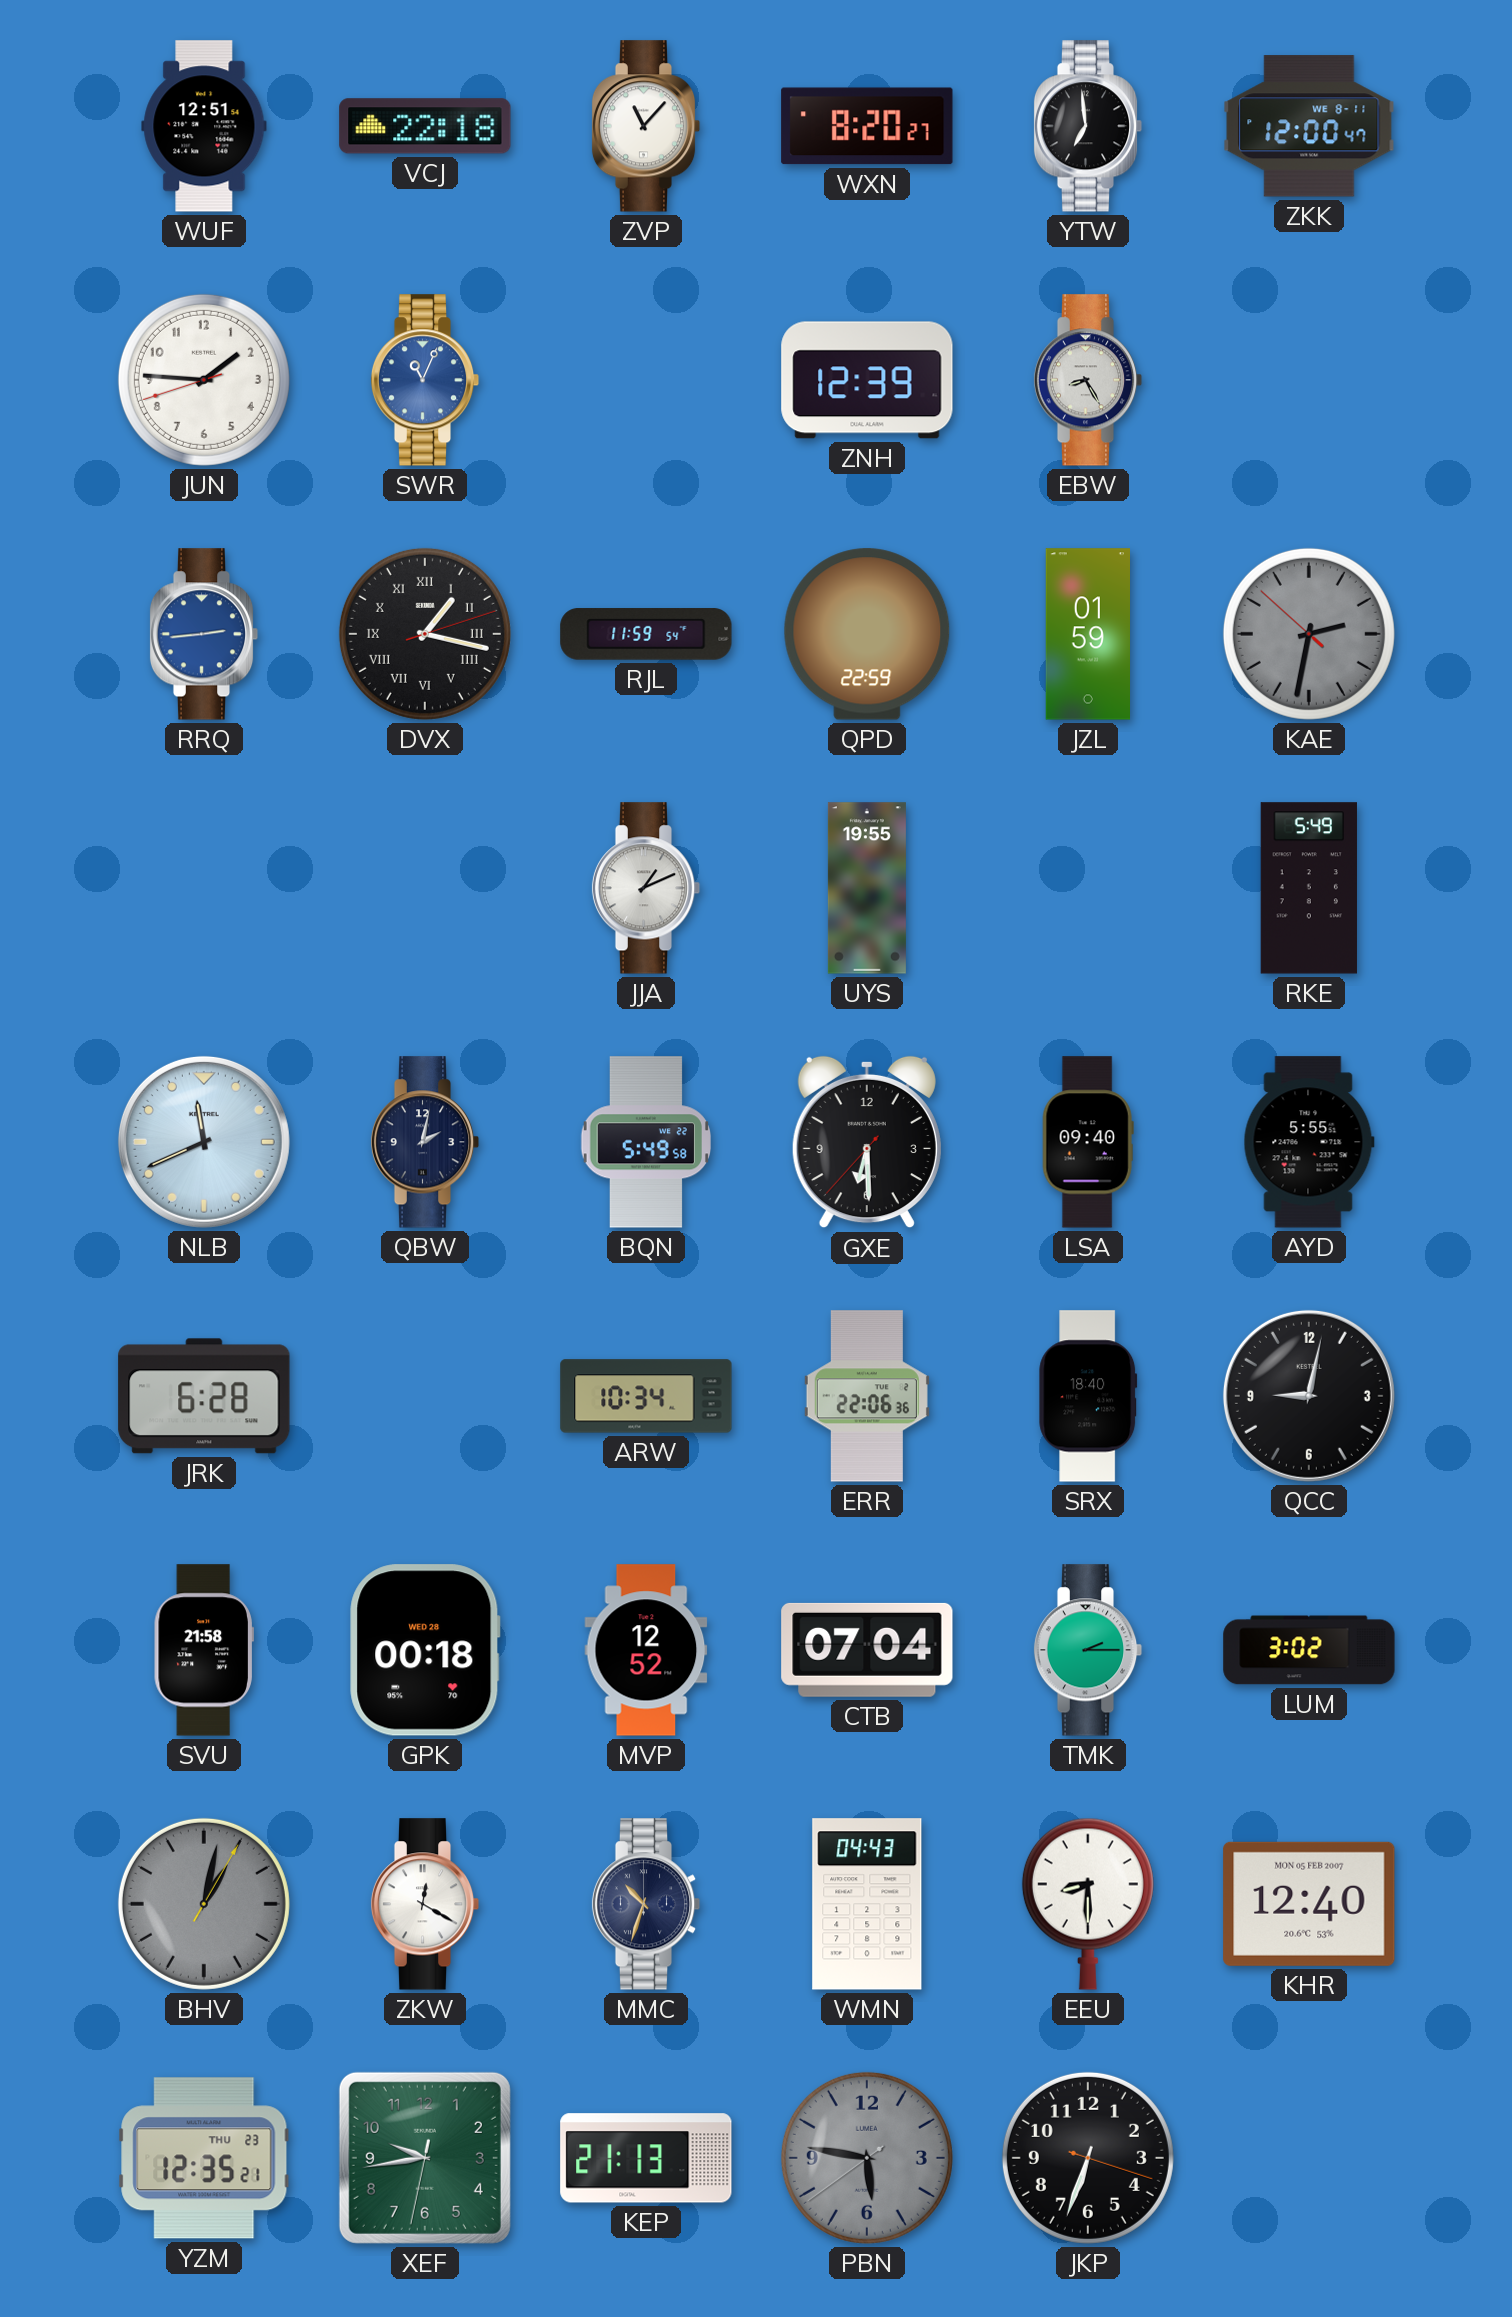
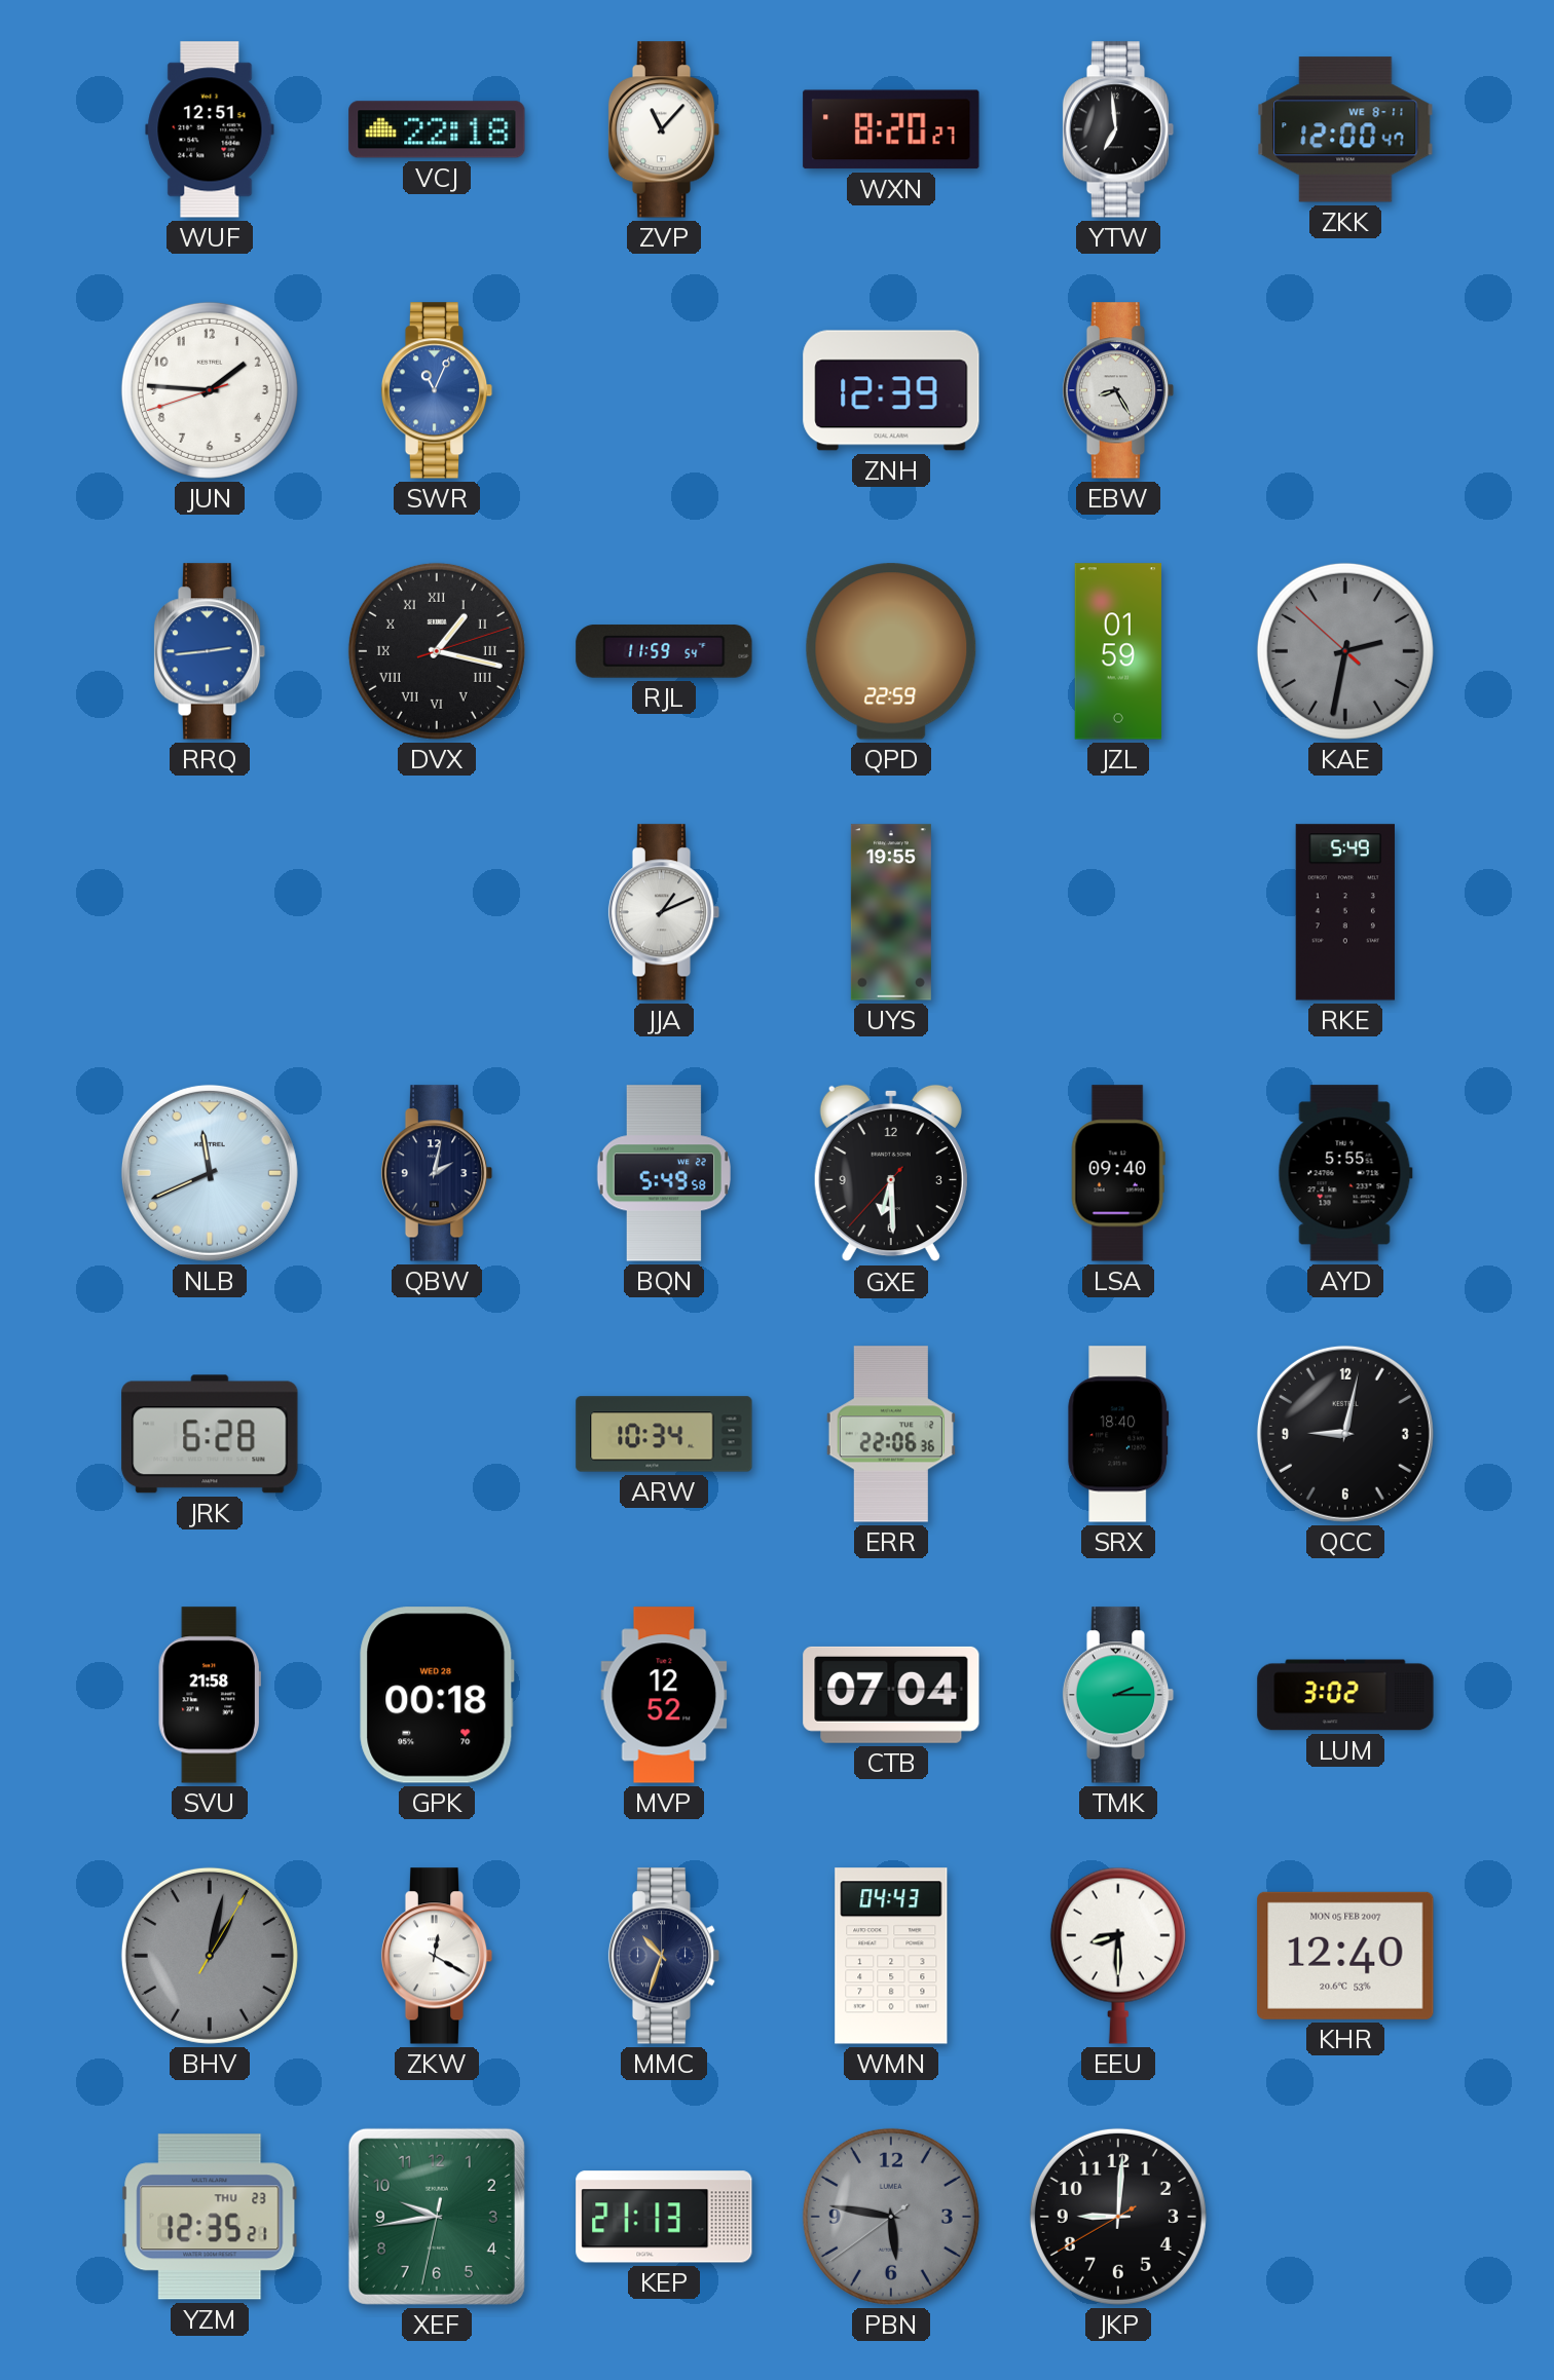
JKP: 6:33 -> 9:00 (1118, 2217)
